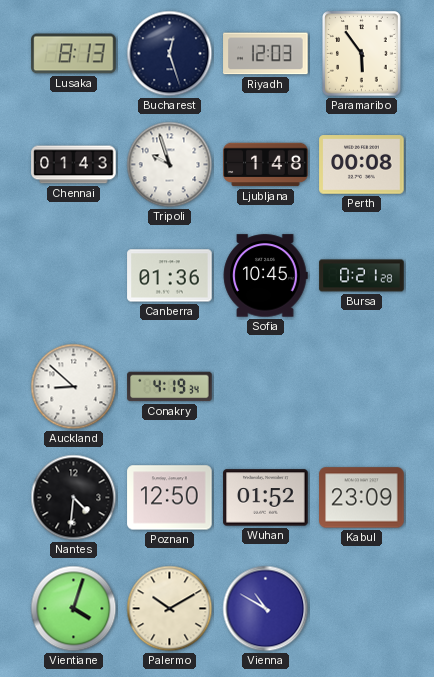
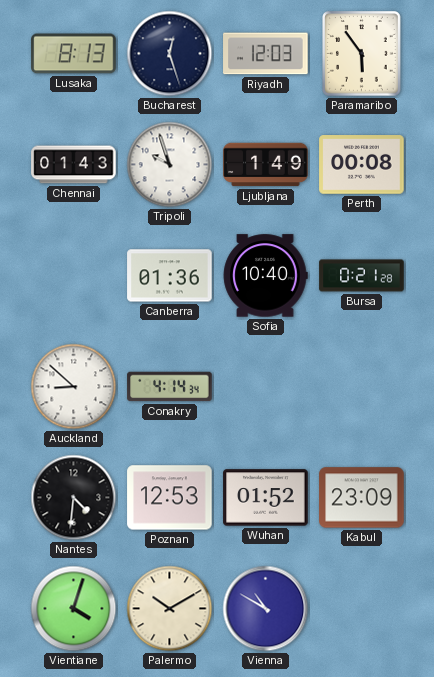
Ljubljana: 1:48 -> 1:49 (266, 165)
Sofia: 10:45 -> 10:40 (265, 276)
Conakry: 4:19 -> 4:14 (170, 387)
Poznan: 12:50 -> 12:53 (170, 498)
